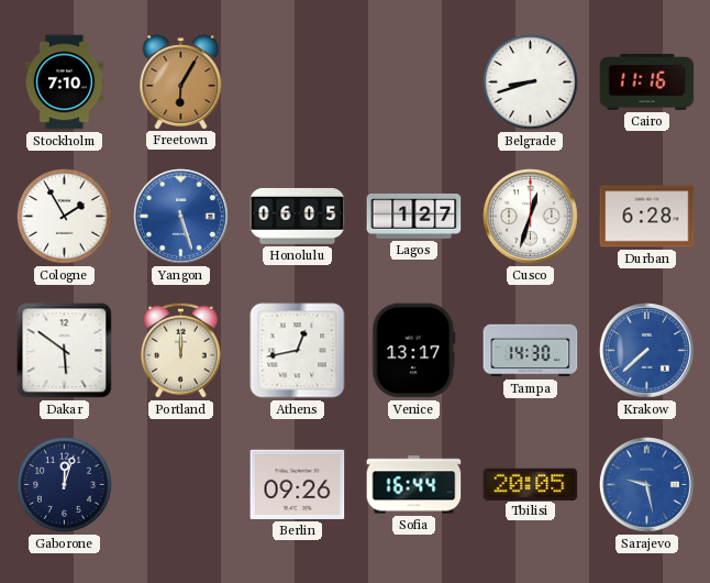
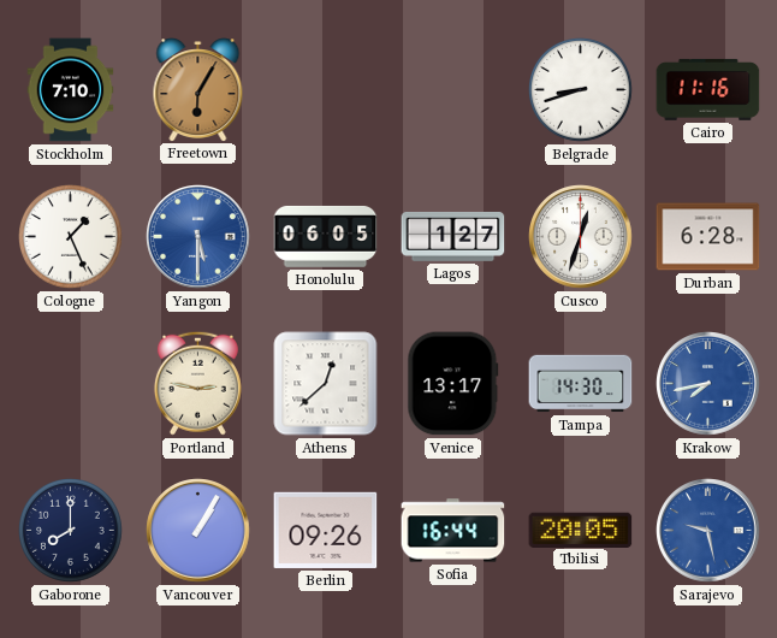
Cologne: 1:55 -> 1:26 (71, 237)
Yangon: 5:27 -> 5:30 (198, 237)
Dakar: 5:51 -> none (65, 351)
Portland: 12:00 -> 2:47 (197, 383)
Athens: 12:43 -> 12:38 (326, 384)
Krakow: 7:38 -> 7:43 (708, 384)
Gaborone: 12:03 -> 8:00 (71, 531)
Vancouver: none -> 1:05 (198, 531)
